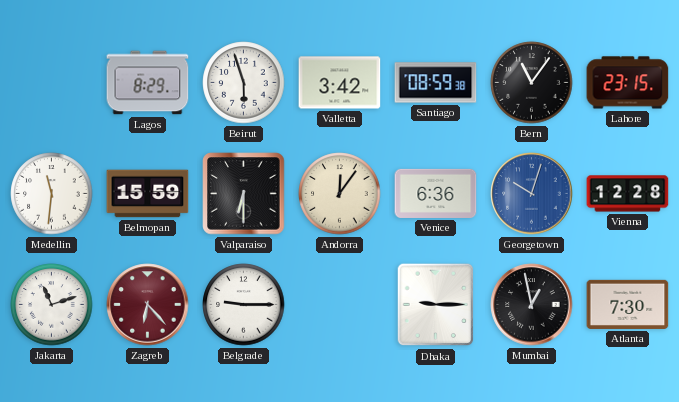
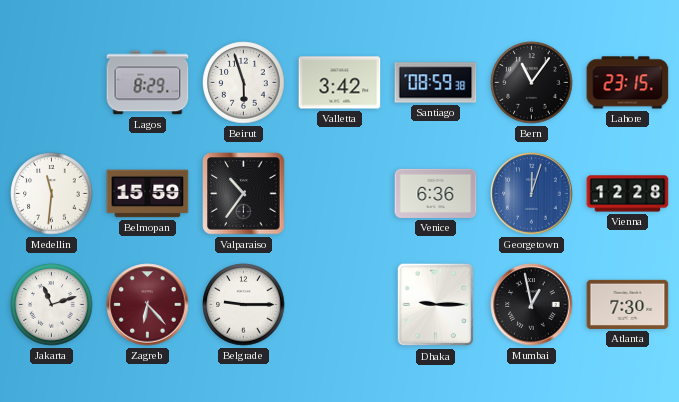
Valparaiso: 6:30 -> 10:36 (244, 194)
Andorra: 12:06 -> none (340, 194)
Georgetown: 10:03 -> 12:03 (532, 194)
